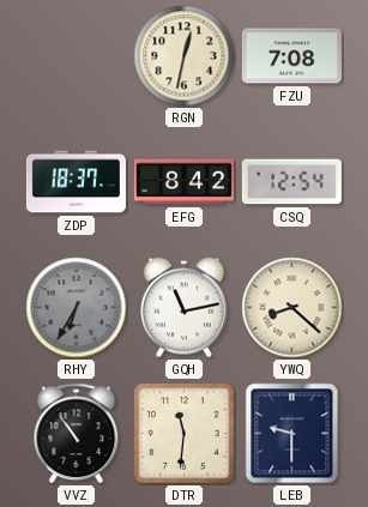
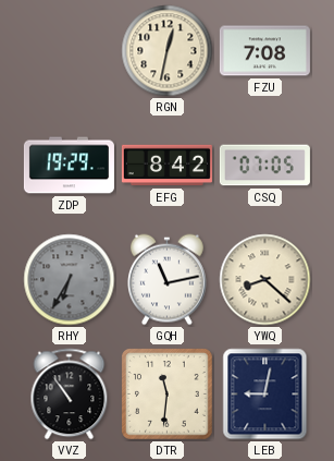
ZDP: 18:37 -> 19:29 (69, 166)
CSQ: 12:54 -> 07:05 (264, 166)
LEB: 9:30 -> 9:02 (265, 395)
